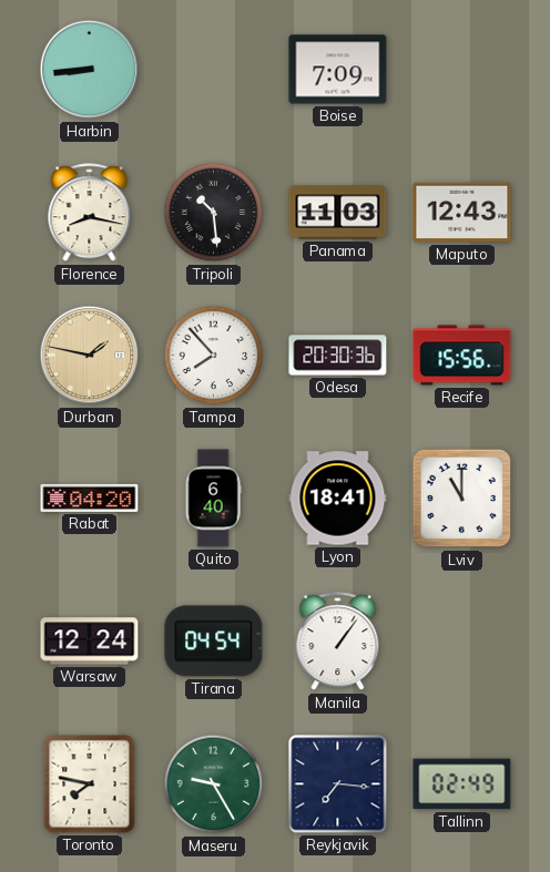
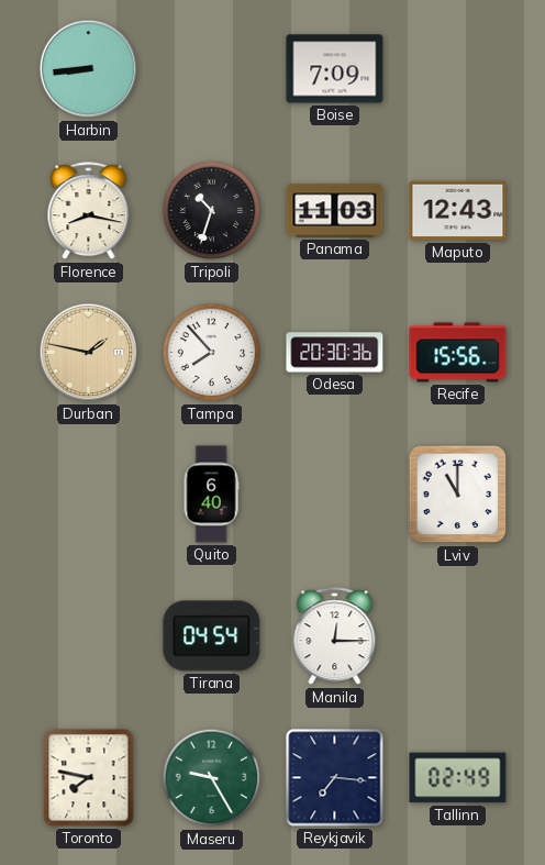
Tripoli: 10:29 -> 10:33 (212, 211)
Rabat: 04:20 -> none (90, 497)
Lyon: 18:41 -> none (338, 499)
Warsaw: 12:24 -> none (90, 642)
Manila: 1:06 -> 12:15 (335, 636)
